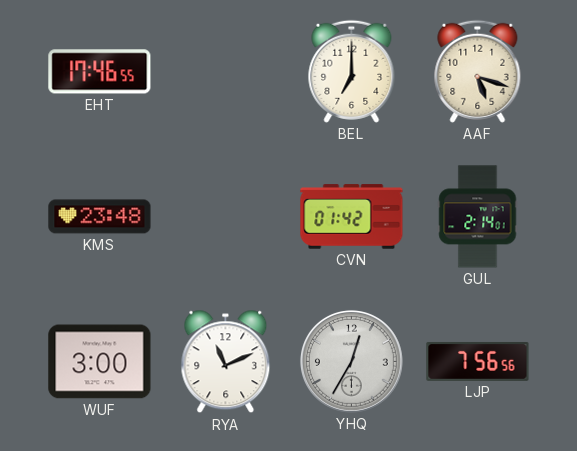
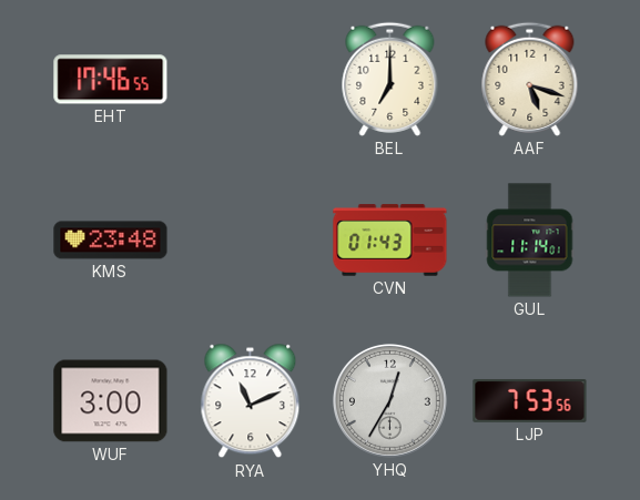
CVN: 01:42 -> 01:43 (390, 241)
GUL: 2:14 -> 11:14 (530, 241)
LJP: 7:56 -> 7:53 (530, 400)
